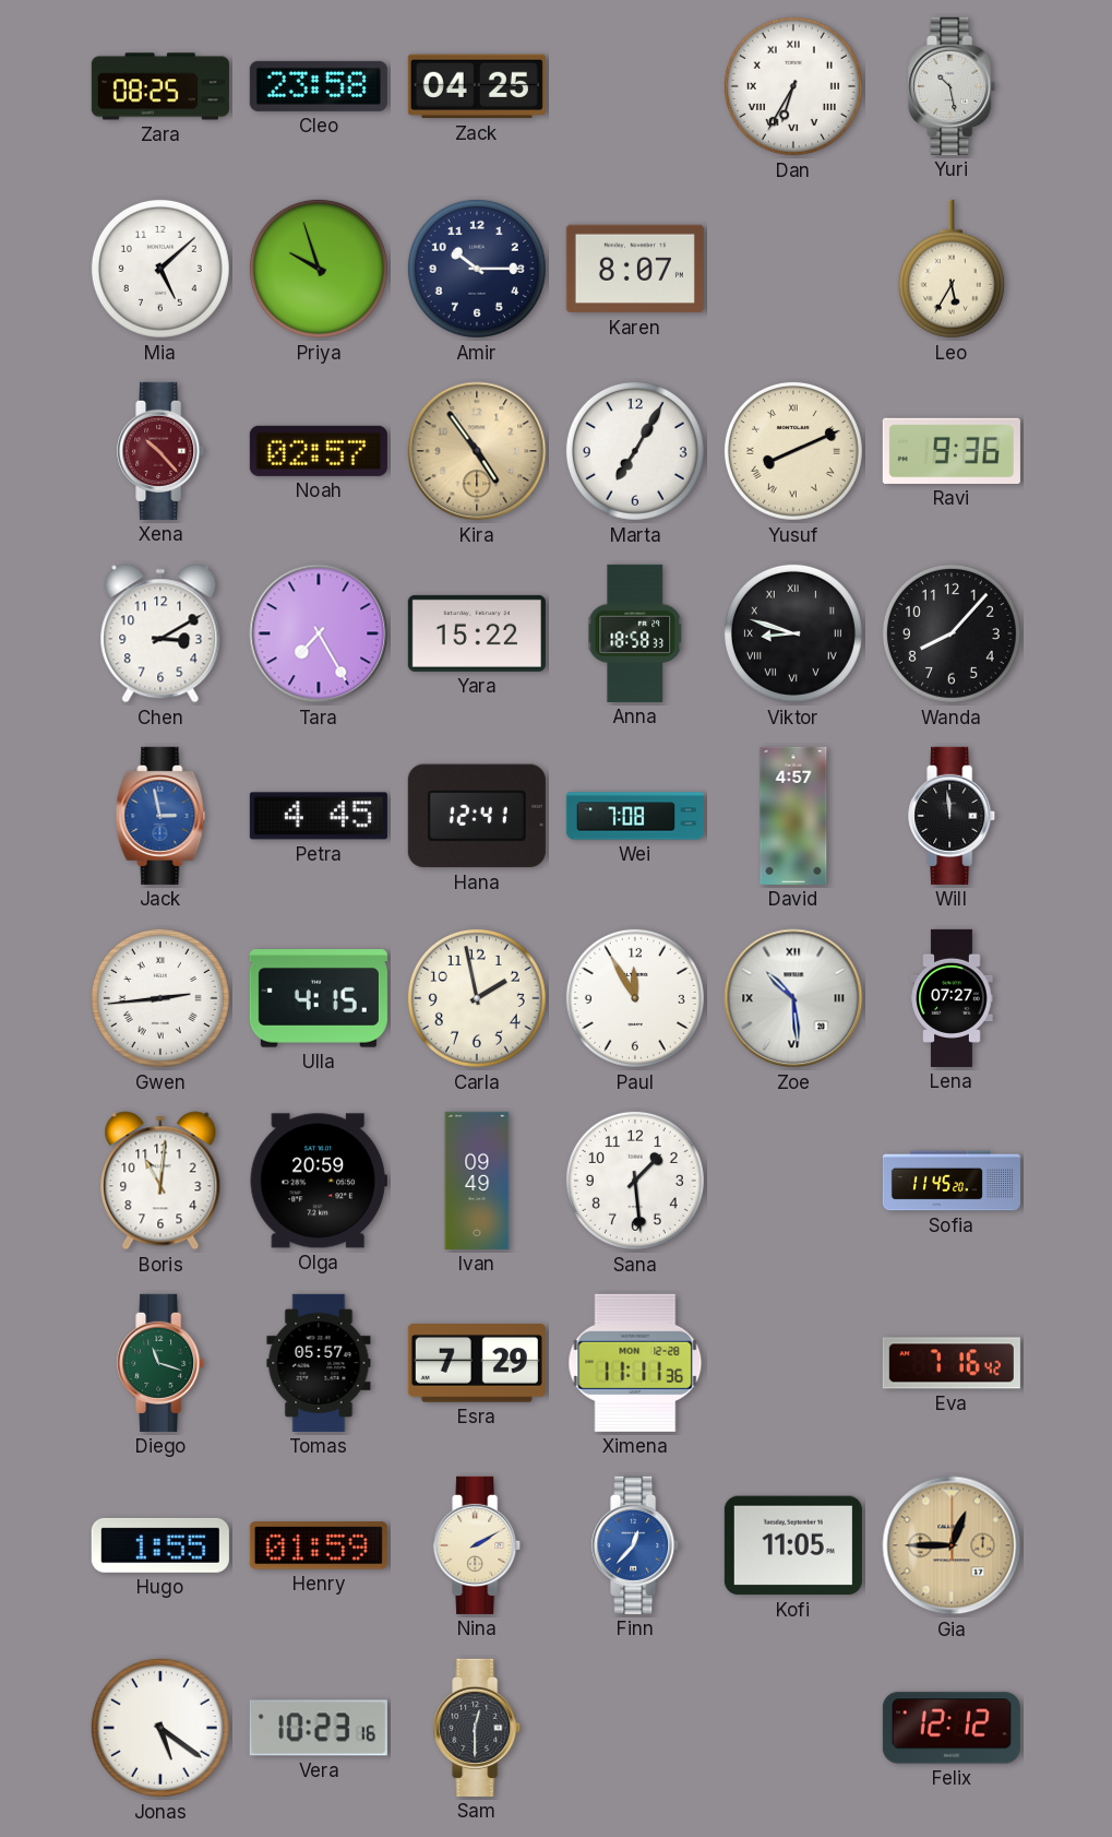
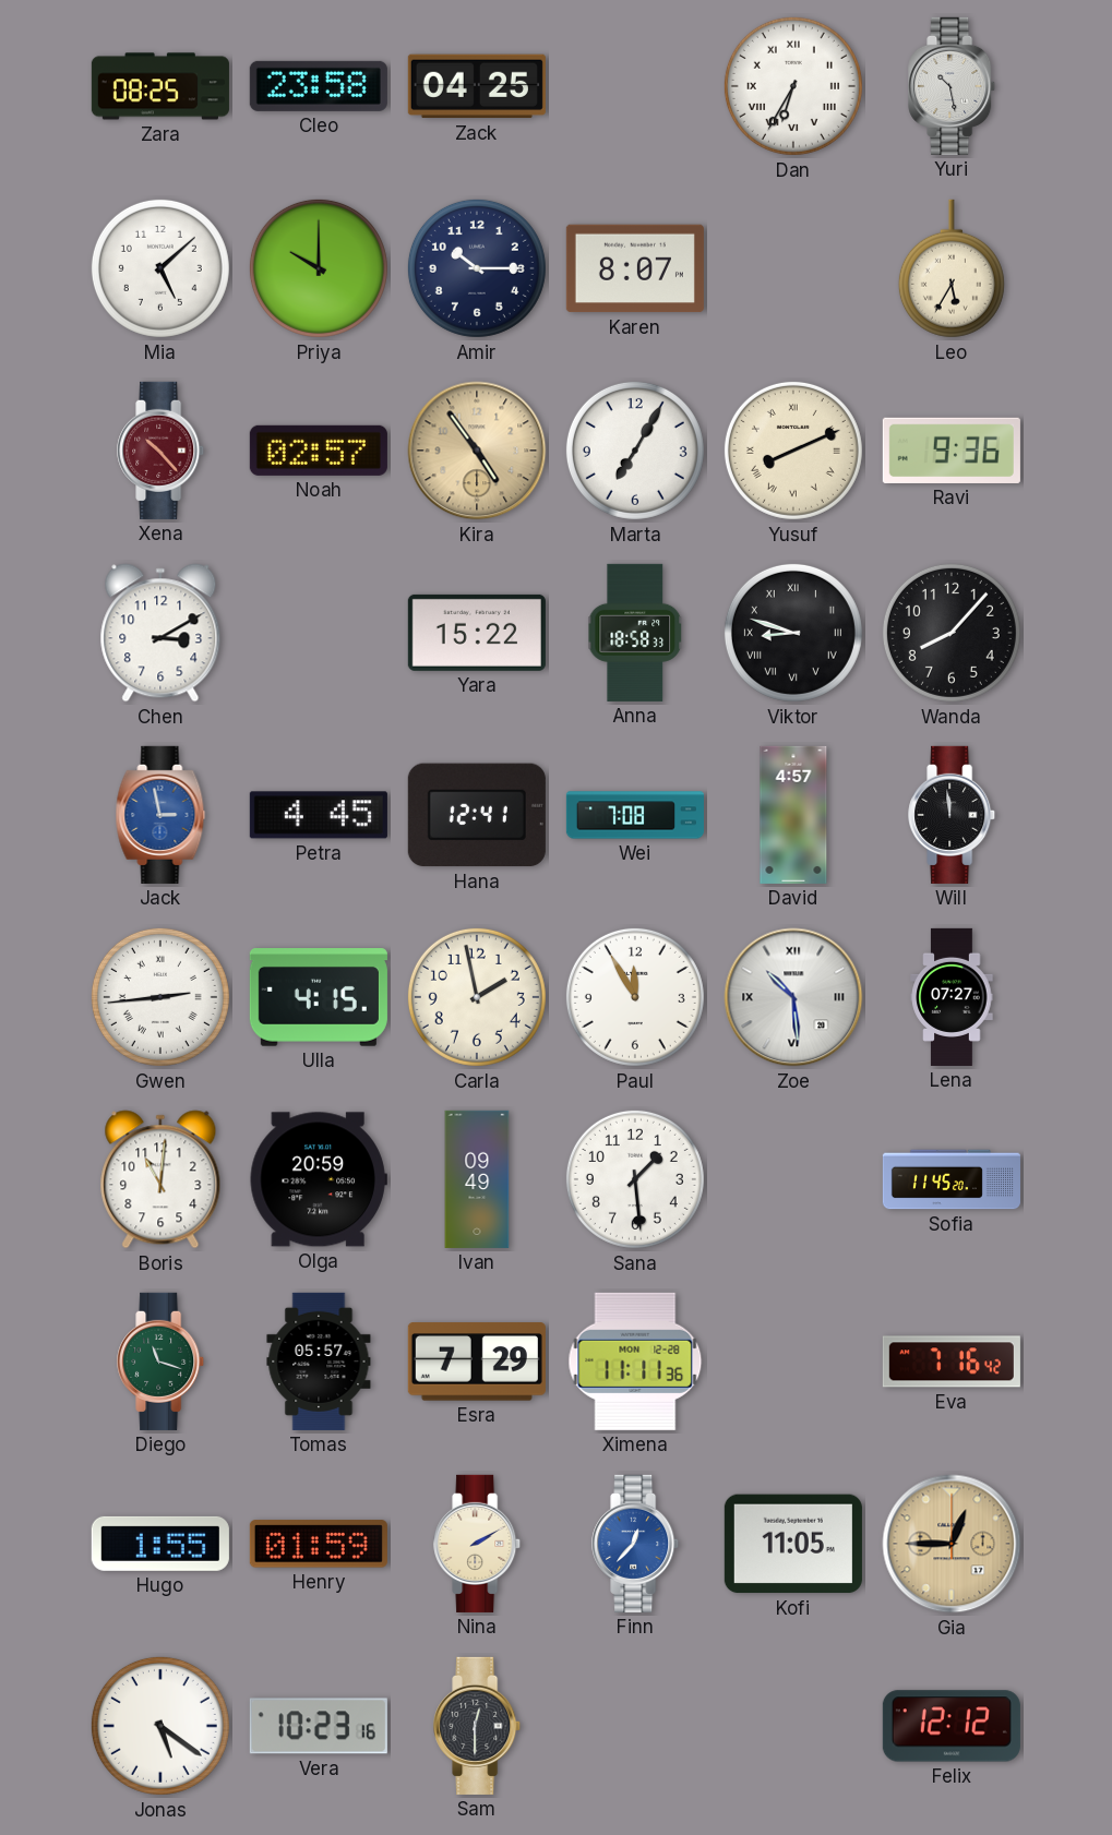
Priya: 9:57 -> 10:00 (319, 268)
Tara: 7:25 -> none (319, 633)
